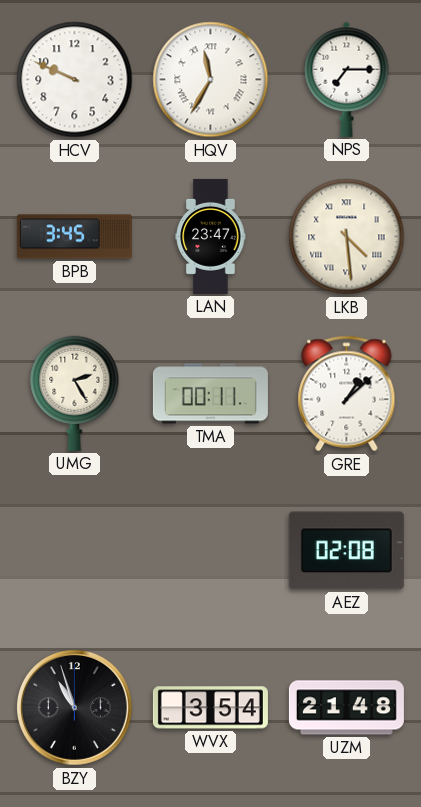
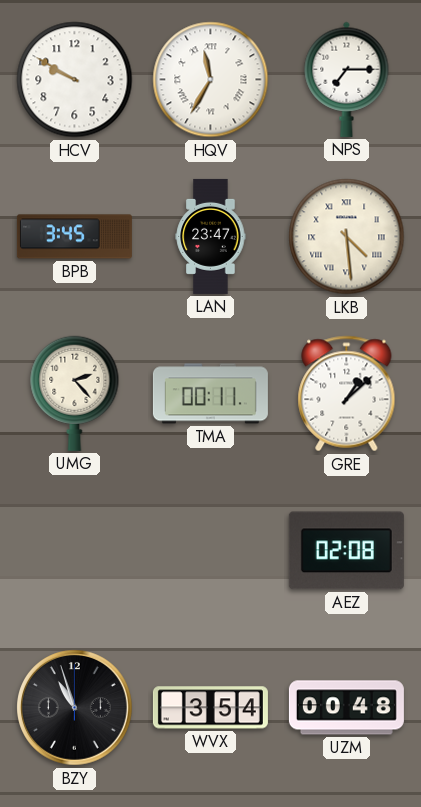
HCV: 9:49 -> 9:50 (75, 80)
UMG: 2:25 -> 2:23 (75, 393)
UZM: 21:48 -> 00:48 (346, 708)
